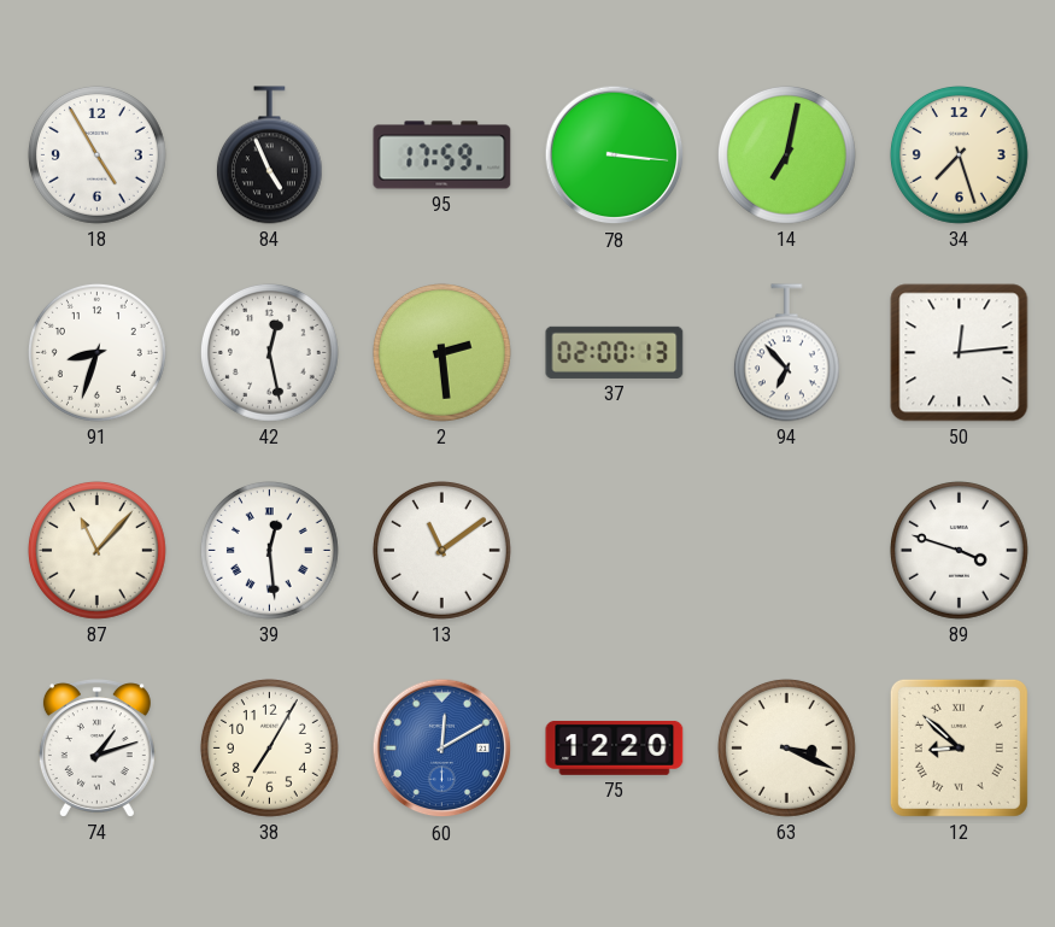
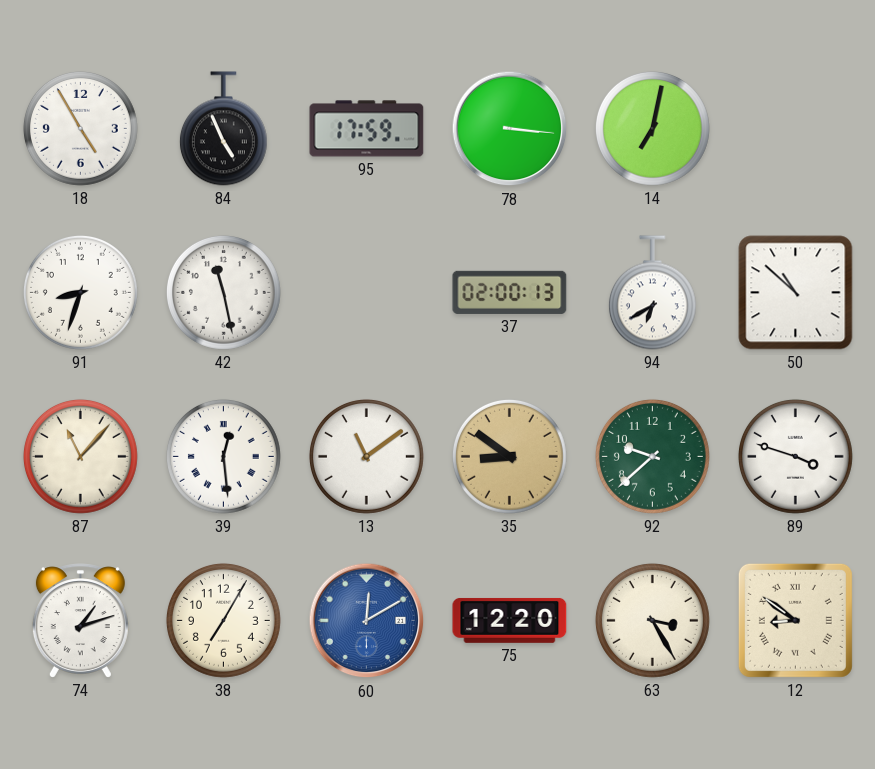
34: 7:27 -> none (959, 154)
42: 12:28 -> 11:28 (223, 292)
2: 2:29 -> none (441, 352)
94: 6:53 -> 6:40 (652, 293)
50: 12:14 -> 10:52 (796, 293)
35: none -> 8:51 (509, 456)
92: none -> 9:38 (652, 456)
63: 3:19 -> 3:25 (652, 620)
12: 8:52 -> 8:51 (795, 620)
